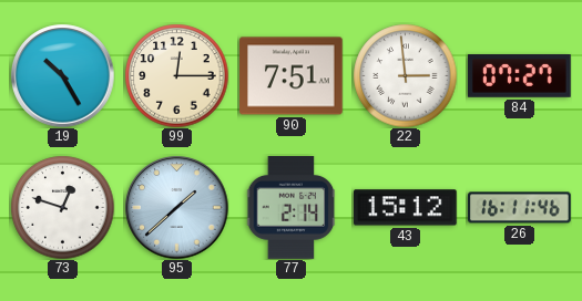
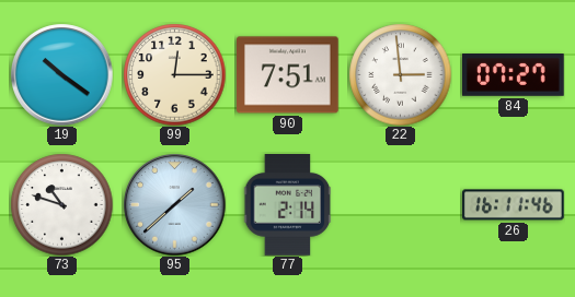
19: 10:25 -> 10:21 (61, 74)
73: 12:48 -> 10:48 (61, 204)
43: 15:12 -> none (406, 208)
